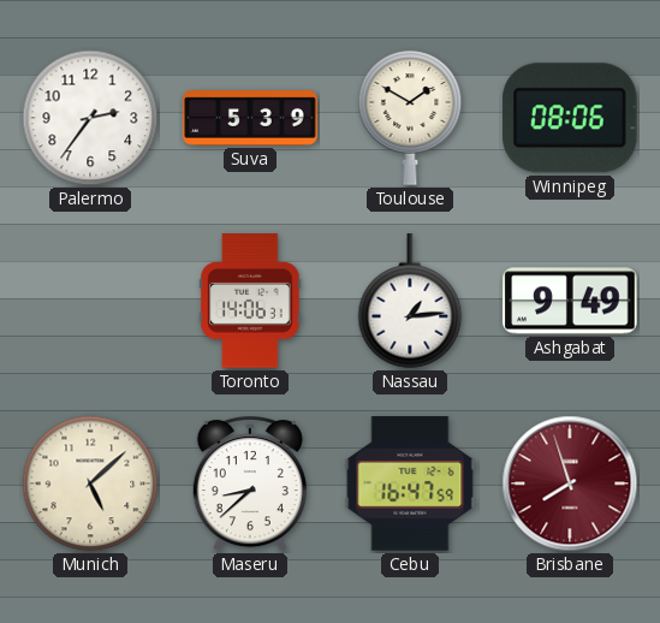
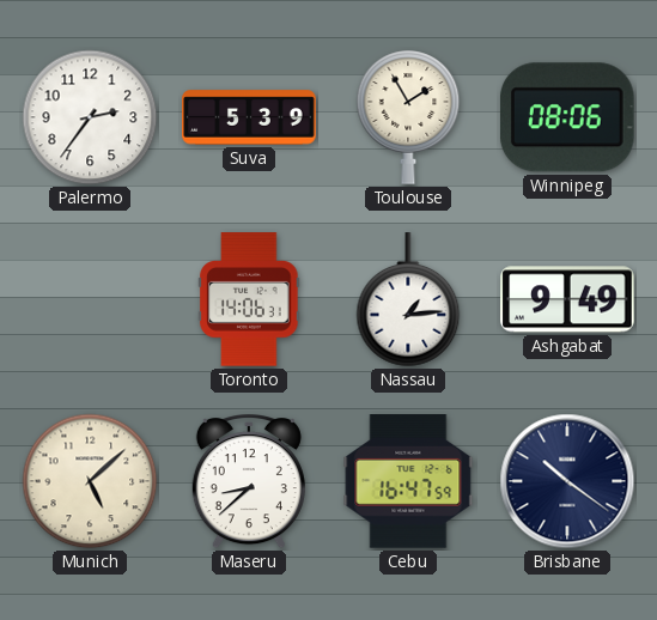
Toulouse: 1:50 -> 1:55 (408, 117)
Brisbane: 7:57 -> 10:21 (567, 481)
Brisbane dial: burgundy -> navy (567, 481)
